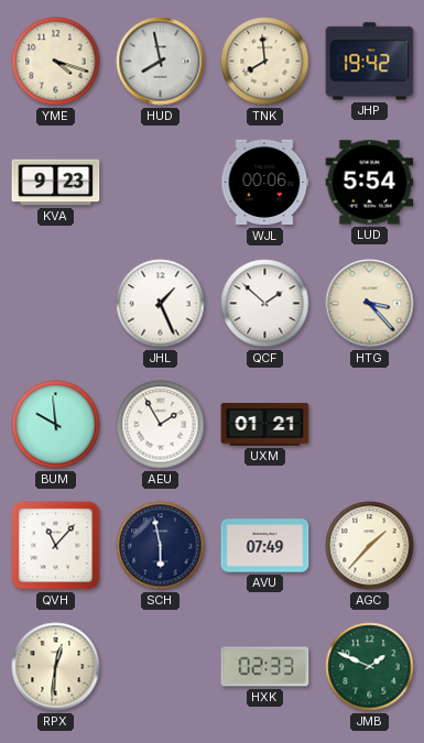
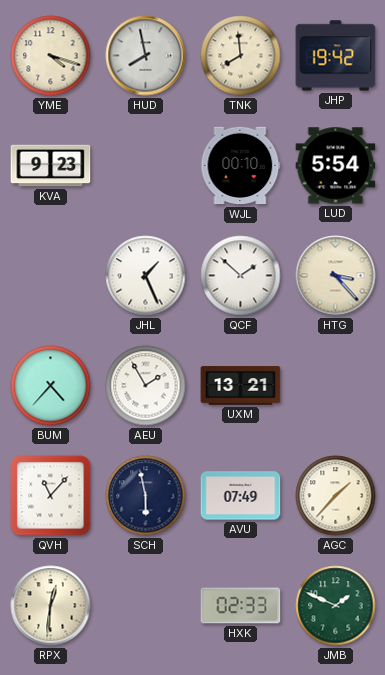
WJL: 00:06 -> 00:10 (241, 166)
BUM: 9:59 -> 4:37 (51, 386)
UXM: 01:21 -> 13:21 (241, 386)
